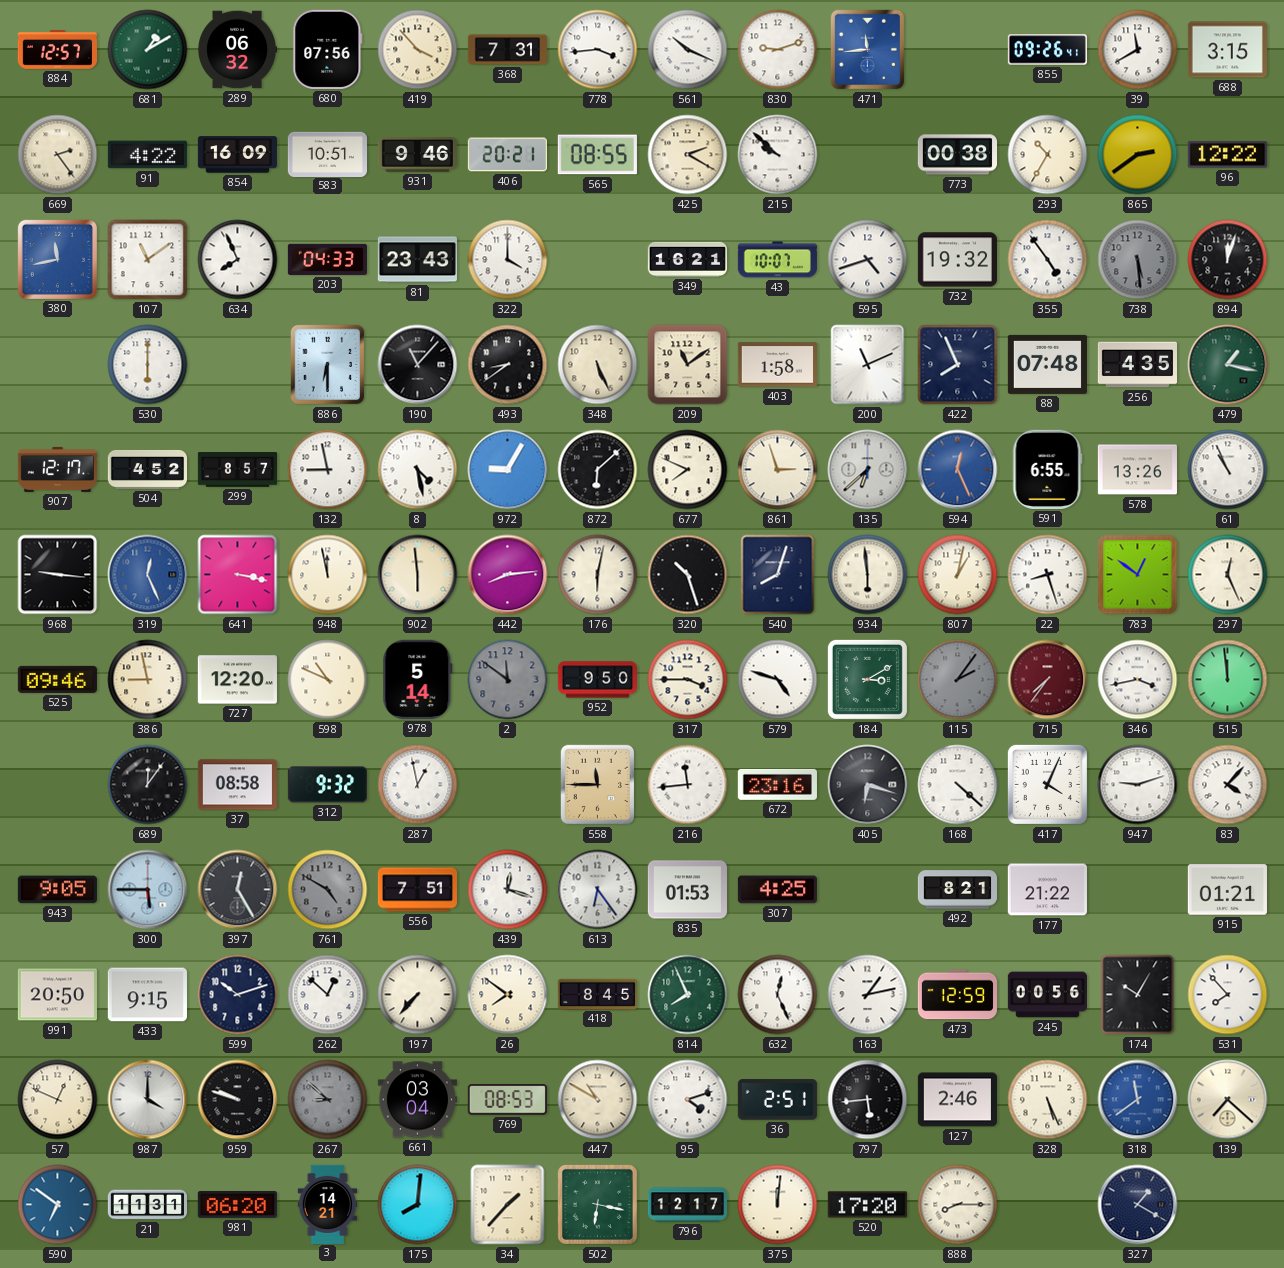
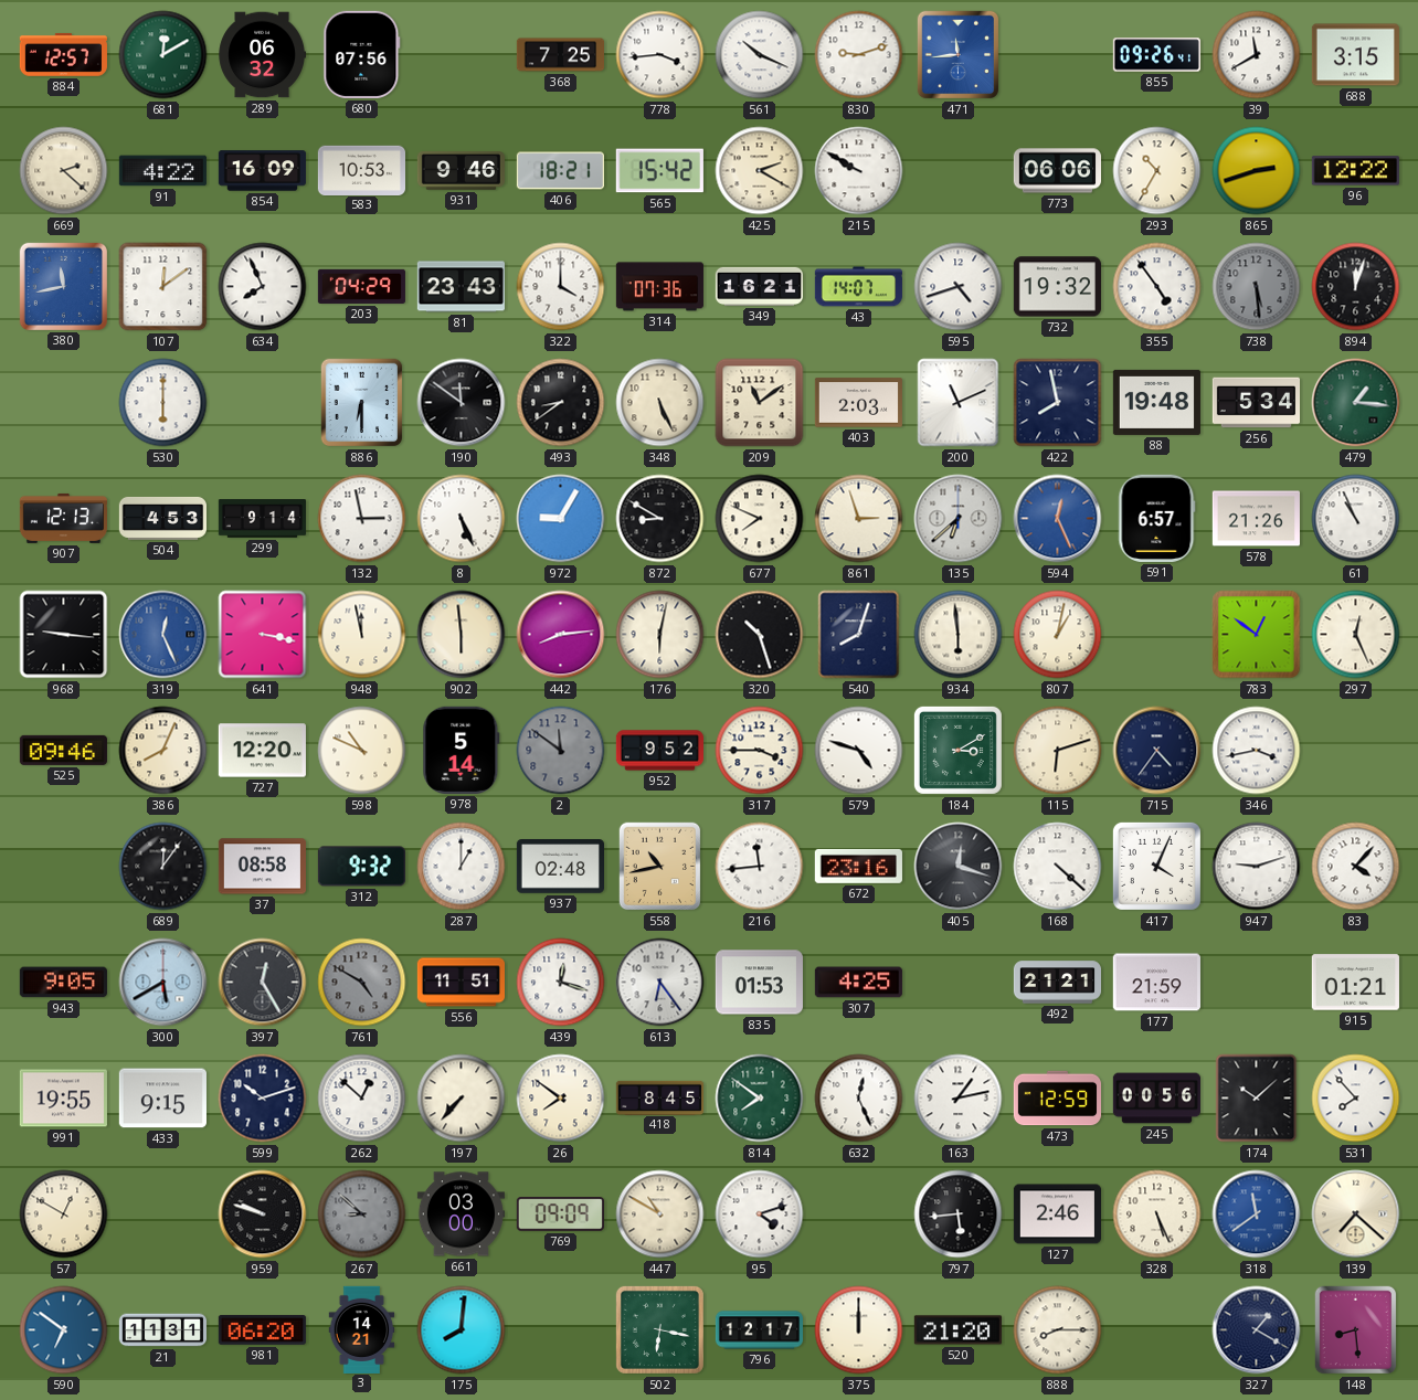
681: 1:10 -> 12:10 (163, 55)
419: 3:53 -> none (418, 50)
368: 7:31 -> 7:25 (560, 55)
669: 2:24 -> 2:22 (64, 171)
583: 10:51 -> 10:53 (361, 170)
406: 20:21 -> 18:21 (560, 171)
565: 08:55 -> 15:42 (659, 171)
215: 9:52 -> 9:50 (859, 171)
773: 00:38 -> 06:06 (1057, 171)
865: 2:39 -> 2:42 (1257, 171)
107: 11:09 -> 12:09 (163, 287)
203: 04:33 -> 04:29 (361, 286)
314: none -> 07:36 (659, 287)
43: 10:07 -> 14:07 (858, 287)
190: 11:07 -> 11:51 (462, 403)
403: 1:58 -> 2:03 (858, 403)
422: 7:56 -> 7:58 (1058, 403)
88: 07:48 -> 19:48 (1156, 402)
256: 4:35 -> 5:34 (1256, 403)
479: 1:17 -> 1:16 (1356, 403)
907: 12:17 -> 12:13 (63, 518)
504: 4:52 -> 4:53 (162, 518)
299: 8:57 -> 9:14 (262, 519)
132: 8:58 -> 2:58 (362, 519)
8: 4:28 -> 5:26 (462, 519)
872: 6:08 -> 8:50 (660, 519)
591: 6:55 -> 6:57 (1157, 518)
578: 13:26 -> 21:26 (1256, 519)
22: 8:27 -> none (1048, 575)
386: 8:58 -> 8:04 (163, 751)
952: 9:50 -> 9:52 (659, 751)
115: 2:06 -> 6:12 (1058, 751)
115 dial: grey -> cream (1058, 751)
715: 7:36 -> 4:36 (1157, 751)
715 dial: burgundy -> navy (1157, 751)
515: 11:59 -> none (1228, 680)
287: 12:58 -> 1:00 (462, 867)
937: none -> 02:48 (560, 867)
558: 11:45 -> 10:43 (660, 867)
405: 6:18 -> 12:18 (959, 867)
300: 5:45 -> 5:40 (163, 983)
556: 7:51 -> 11:51 (461, 983)
492: 8:21 -> 21:21 (1057, 983)
177: 21:22 -> 21:59 (1156, 983)
991: 20:50 -> 19:55 (63, 1099)
814: 7:56 -> 7:51 (760, 1099)
174: 10:05 -> 10:08 (1257, 1099)
57: 12:49 -> 12:50 (64, 1215)
987: 4:00 -> none (148, 1100)
661: 03:04 -> 03:00 (461, 1215)
769: 08:53 -> 09:09 (560, 1215)
36: 2:51 -> none (777, 1100)
34: 1:37 -> none (508, 1205)
375: 12:01 -> 12:00 (859, 1330)
520: 17:20 -> 21:20 (957, 1330)
148: none -> 8:29 (1356, 1330)
